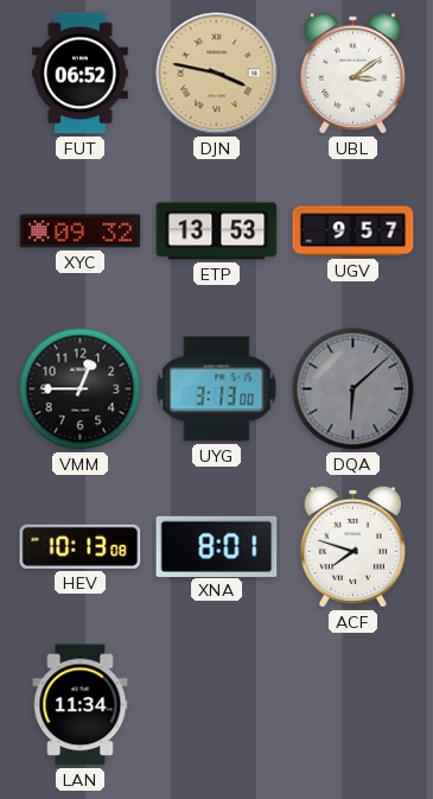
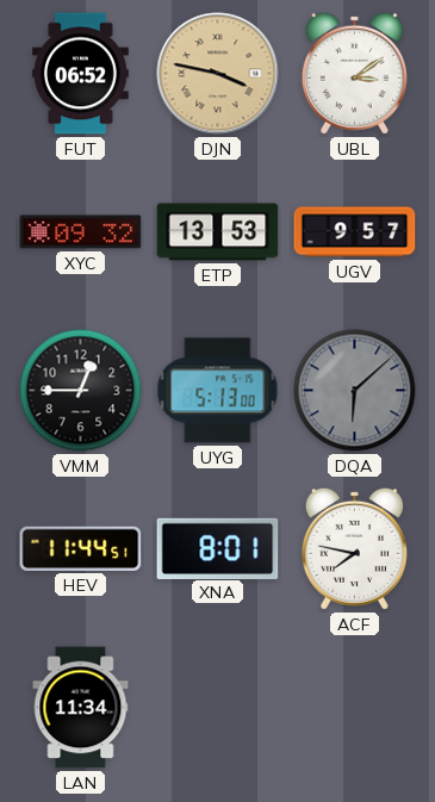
UYG: 3:13 -> 5:13 (218, 391)
HEV: 10:13 -> 11:44 (81, 548)
ACF: 7:48 -> 7:47 (354, 548)
